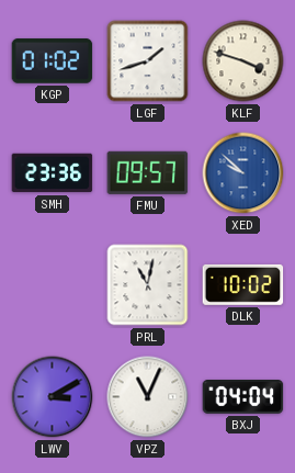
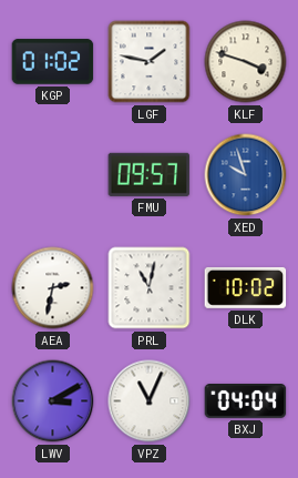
LGF: 1:42 -> 1:47 (150, 62)
SMH: 23:36 -> none (53, 173)
XED: 9:52 -> 9:57 (246, 175)
AEA: none -> 2:32 (53, 288)
